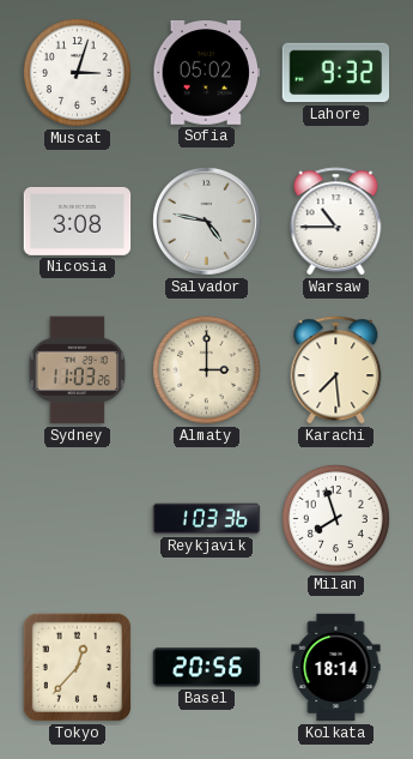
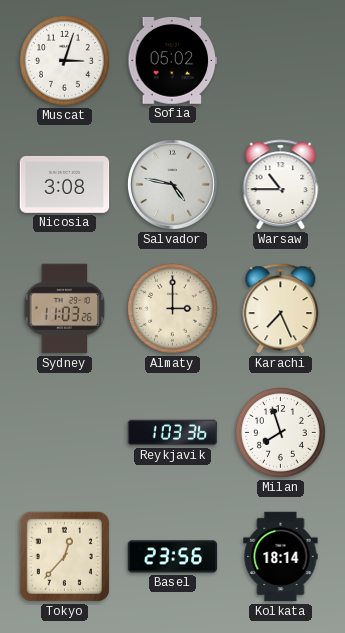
Lahore: 9:32 -> none (336, 73)
Karachi: 7:29 -> 7:26 (281, 309)
Basel: 20:56 -> 23:56 (173, 557)
